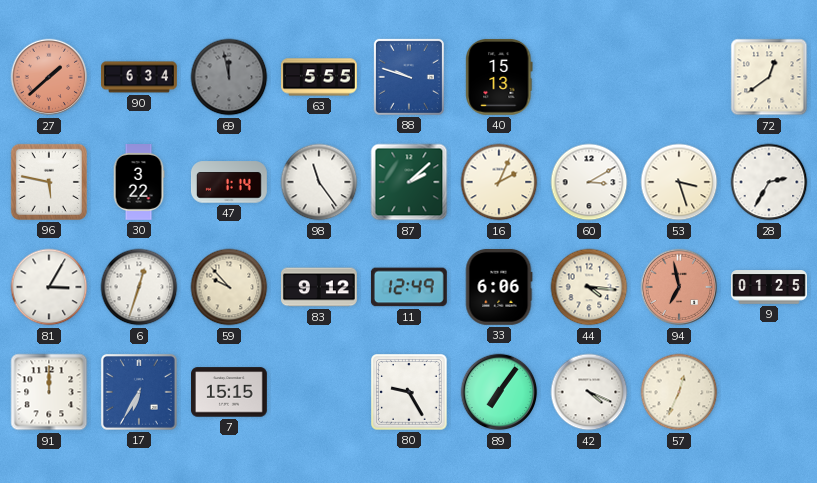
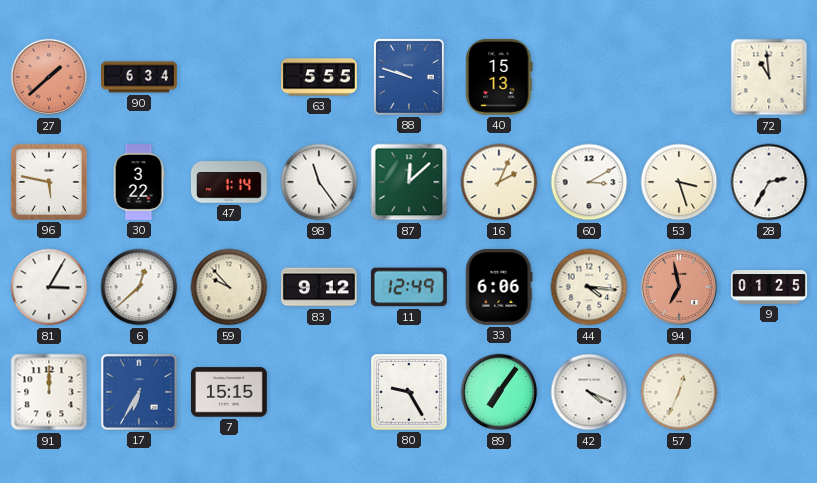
69: 11:58 -> none (229, 77)
72: 12:39 -> 10:59 (769, 77)
87: 2:08 -> 12:08 (409, 182)
6: 12:33 -> 12:38 (139, 287)
